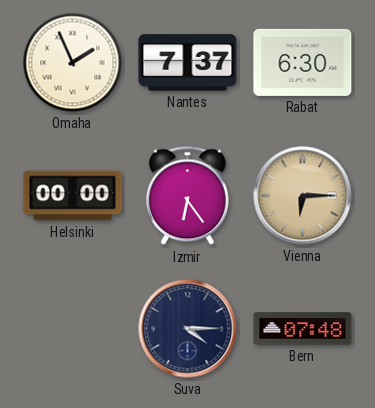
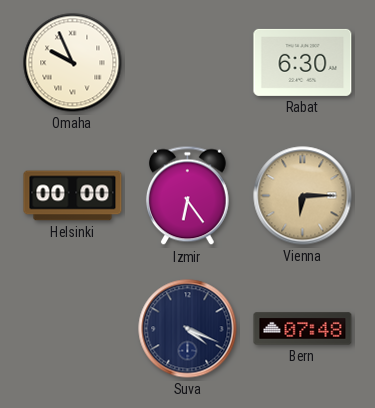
Omaha: 1:56 -> 9:56 (73, 63)
Nantes: 7:37 -> none (188, 63)
Suva: 4:15 -> 4:19 (188, 329)
